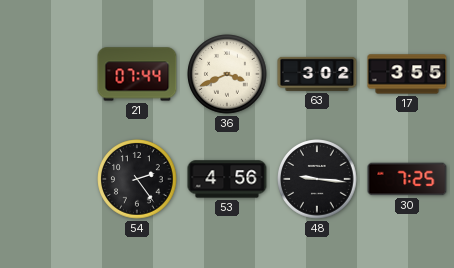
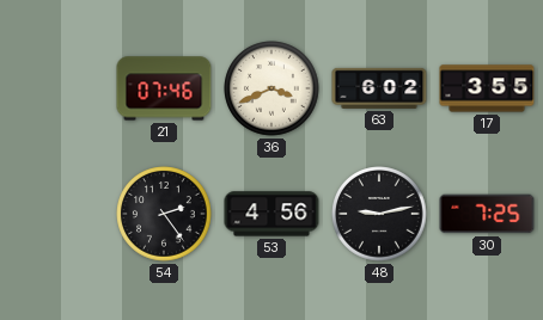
21: 07:44 -> 07:46 (164, 88)
63: 3:02 -> 6:02 (379, 88)
48: 9:16 -> 9:13 (379, 214)
